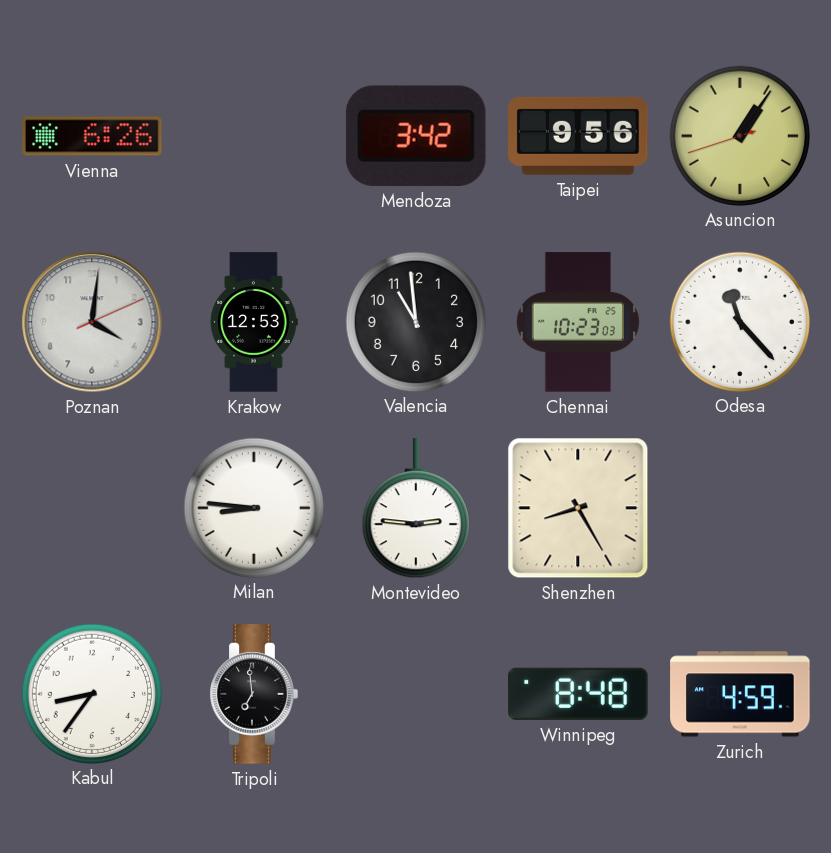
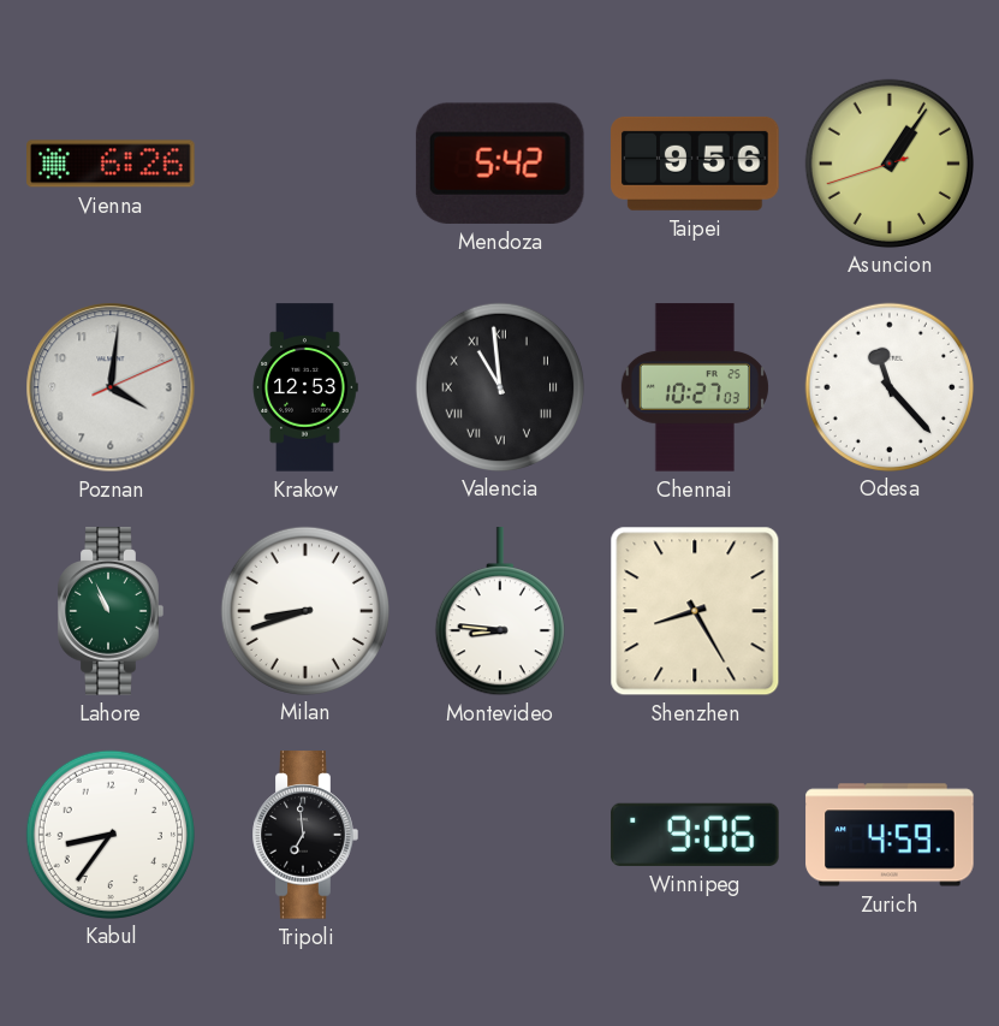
Mendoza: 3:42 -> 5:42 (500, 164)
Valencia numerals: Arabic -> Roman (500, 386)
Chennai: 10:23 -> 10:27 (695, 387)
Lahore: none -> 10:56 (111, 611)
Milan: 8:46 -> 8:42 (305, 610)
Montevideo: 2:46 -> 8:46 (500, 612)
Winnipeg: 8:48 -> 9:06 (695, 835)
